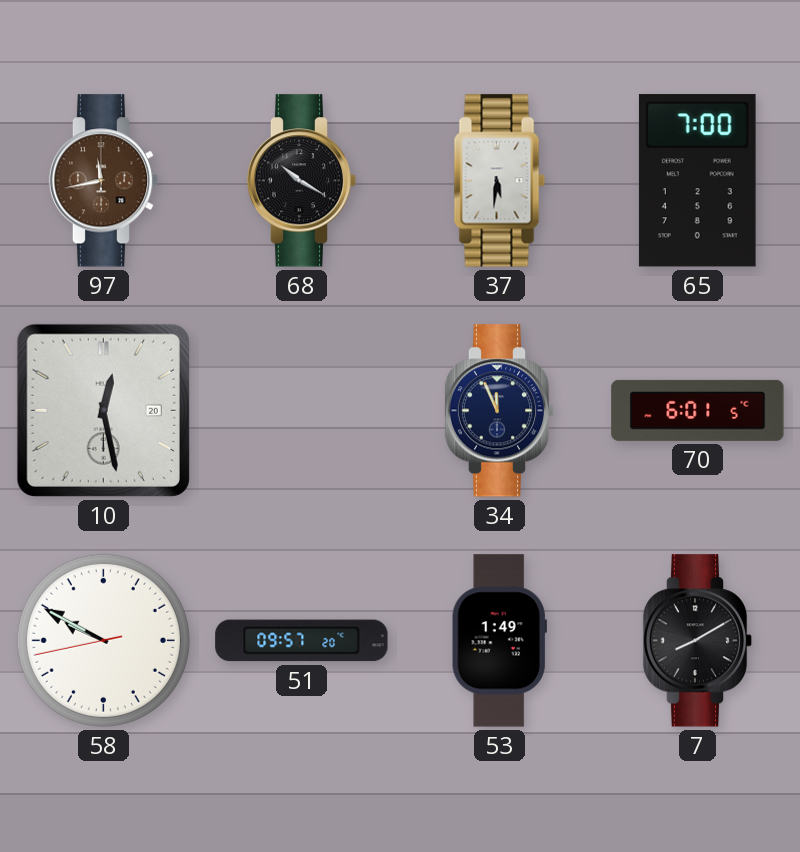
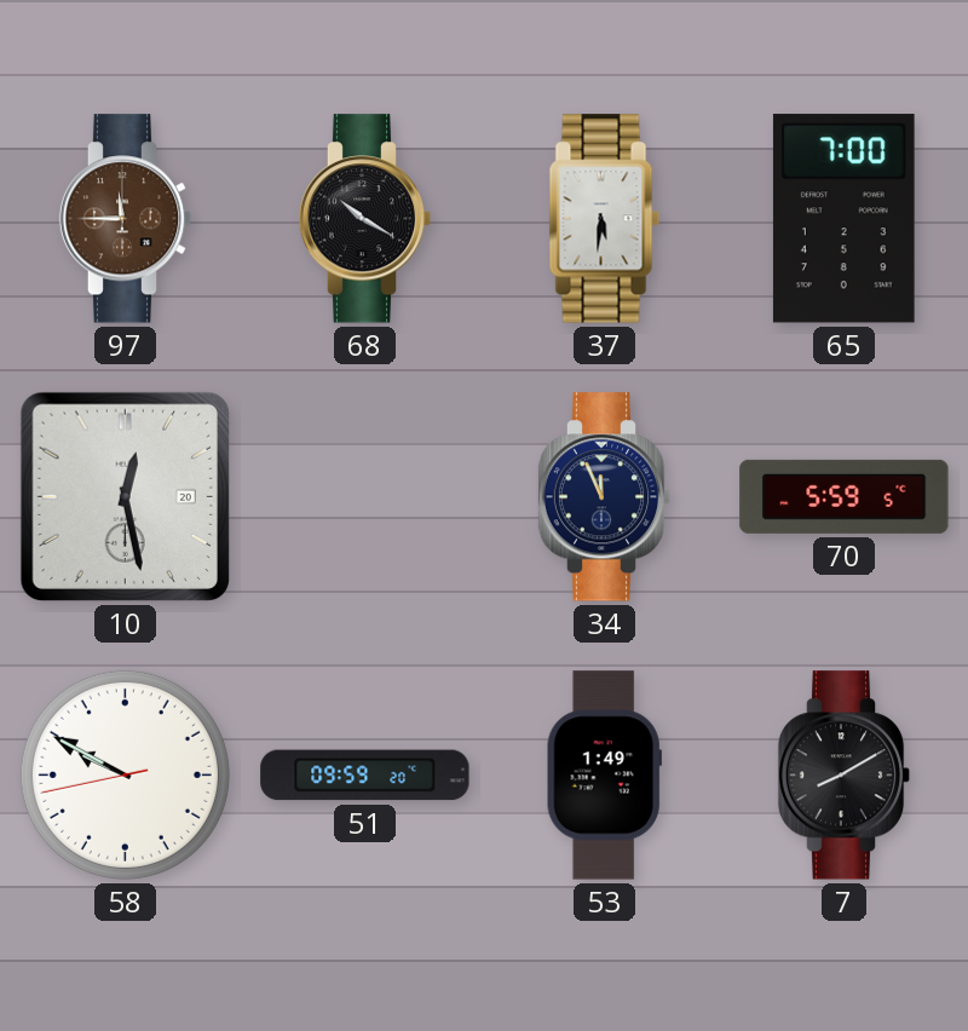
97: 11:43 -> 11:45 (126, 219)
70: 6:01 -> 5:59 (845, 496)
51: 09:57 -> 09:59 (365, 776)
